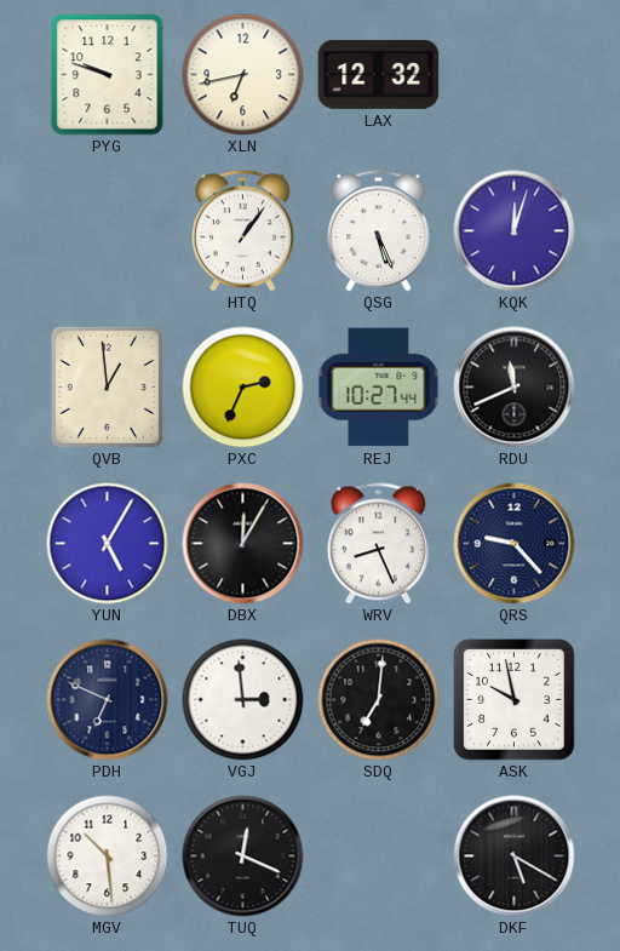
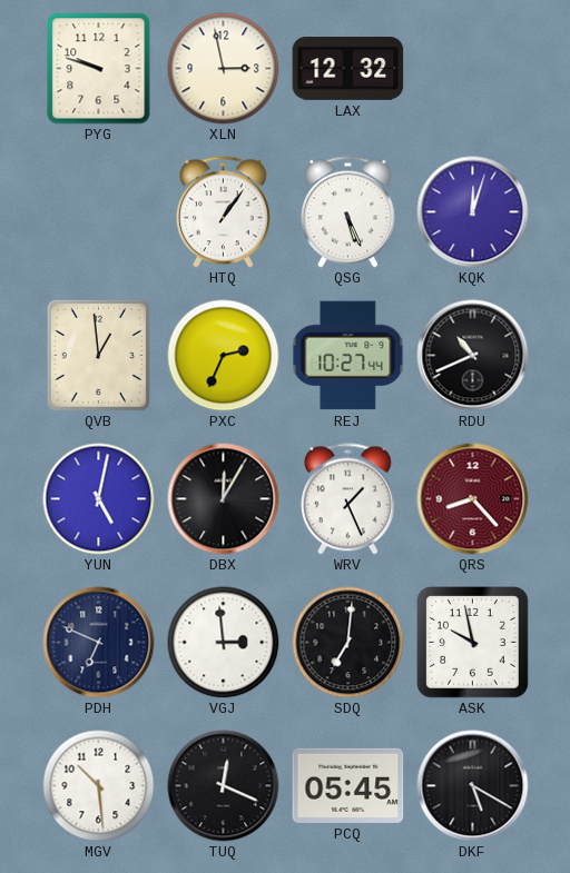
XLN: 6:43 -> 2:58 (224, 69)
RDU: 11:41 -> 10:41 (473, 356)
YUN: 5:05 -> 5:02 (99, 499)
WRV: 8:26 -> 1:26 (347, 499)
QRS: 9:23 -> 8:23 (473, 499)
QRS dial: navy -> burgundy (473, 499)
PCQ: none -> 05:45 (348, 785)
